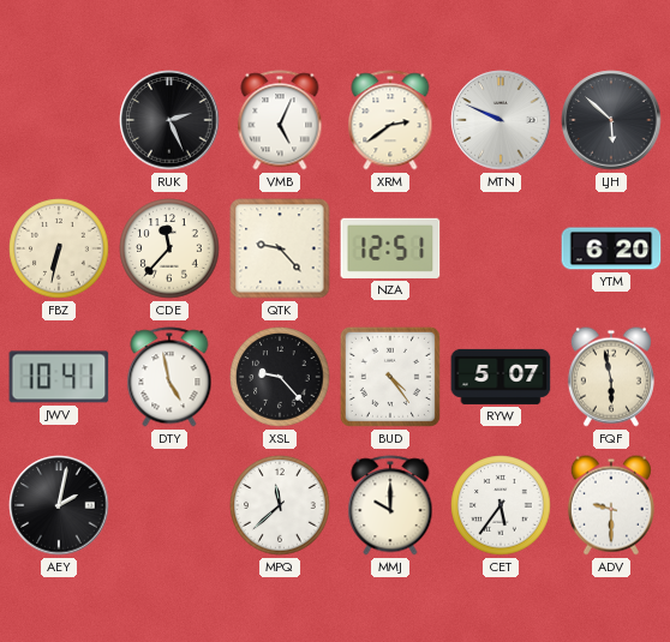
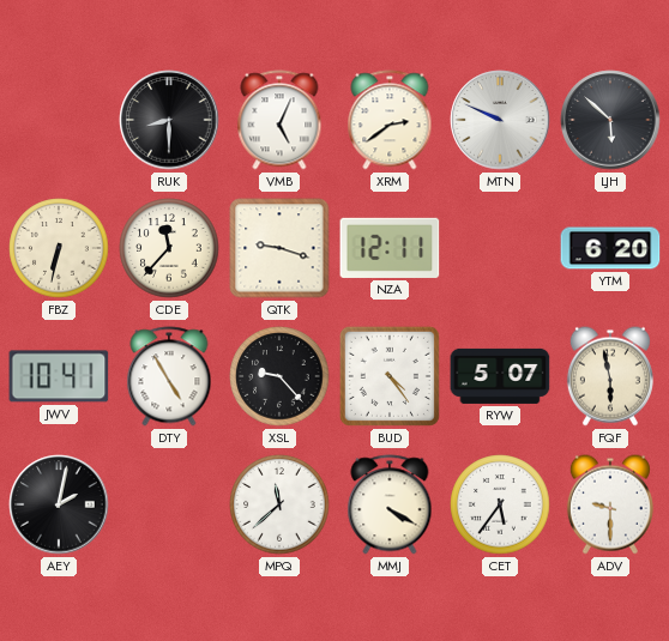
RUK: 2:26 -> 8:30 (169, 120)
QTK: 9:23 -> 9:18 (279, 248)
NZA: 12:51 -> 12:11 (390, 248)
DTY: 4:58 -> 4:55 (169, 376)
MMJ: 10:00 -> 4:20 (390, 504)
